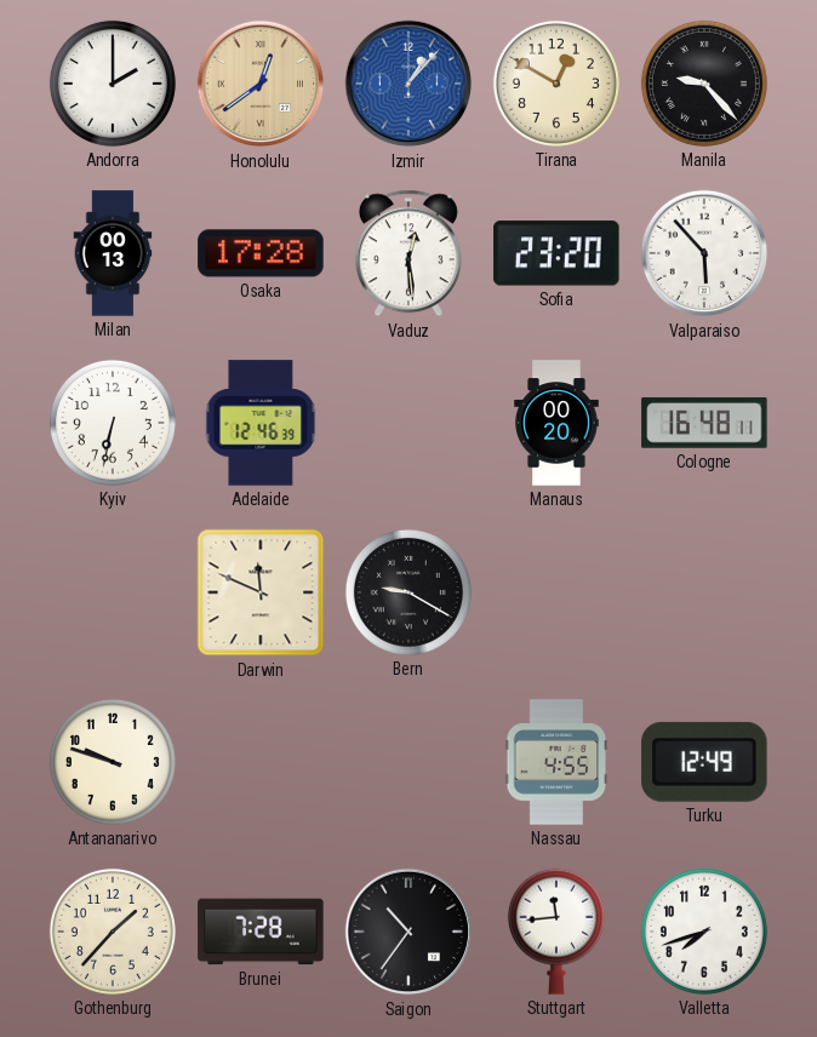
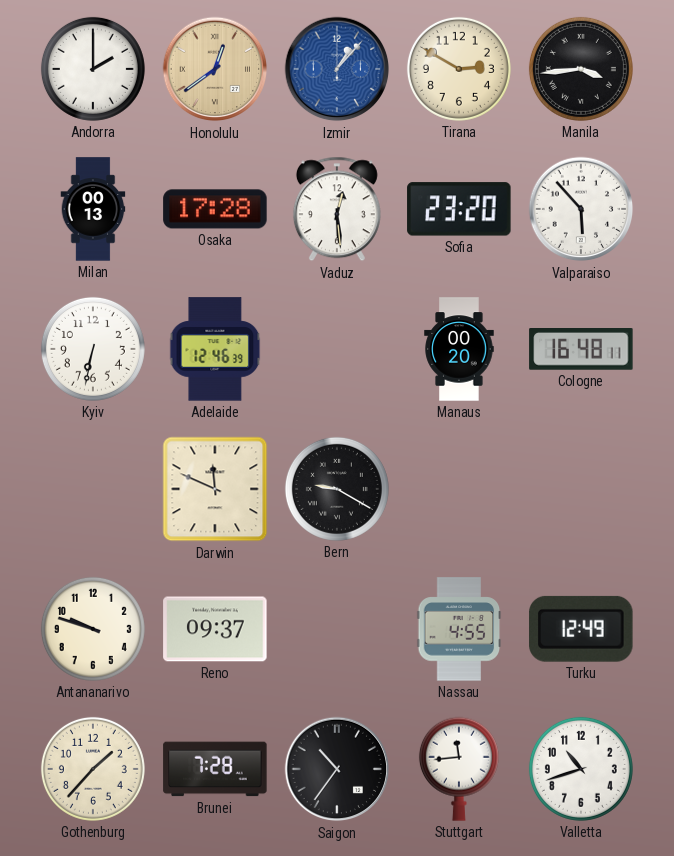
Tirana: 12:50 -> 2:50 (459, 69)
Manila: 9:23 -> 3:44 (581, 69)
Reno: none -> 09:37 (215, 629)
Valletta: 7:42 -> 10:42 (581, 769)
